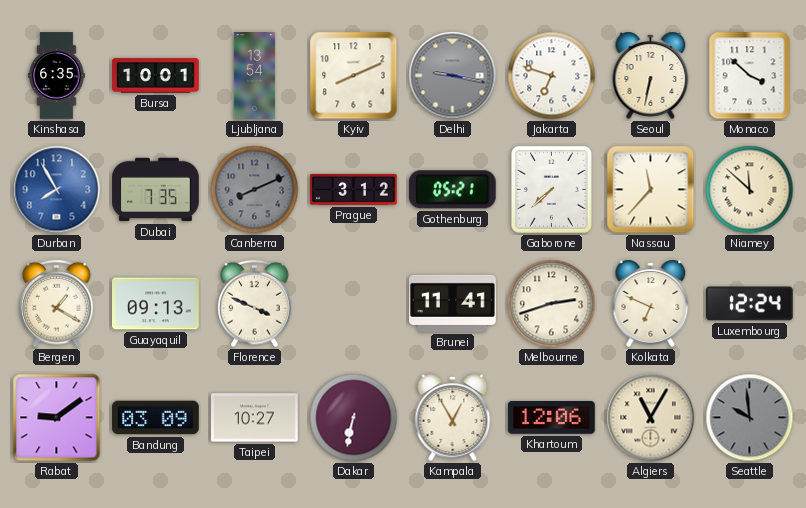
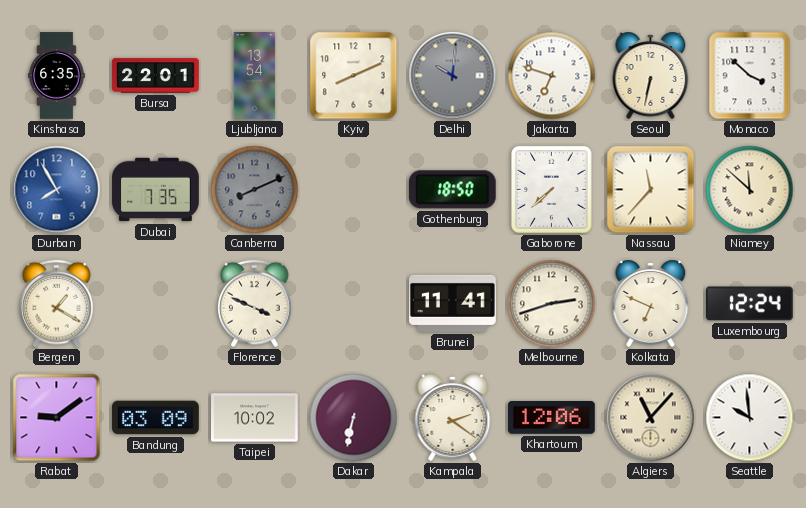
Bursa: 10:01 -> 22:01 (156, 76)
Delhi: 9:17 -> 10:01 (453, 76)
Prague: 3:12 -> none (354, 189)
Gothenburg: 05:21 -> 18:50 (452, 190)
Guayaquil: 09:13 -> none (156, 304)
Taipei: 10:27 -> 10:02 (255, 418)
Kampala: 12:55 -> 2:21 (453, 417)
Algiers: 11:05 -> 11:07 (651, 418)
Seattle dial: grey -> white (750, 418)
